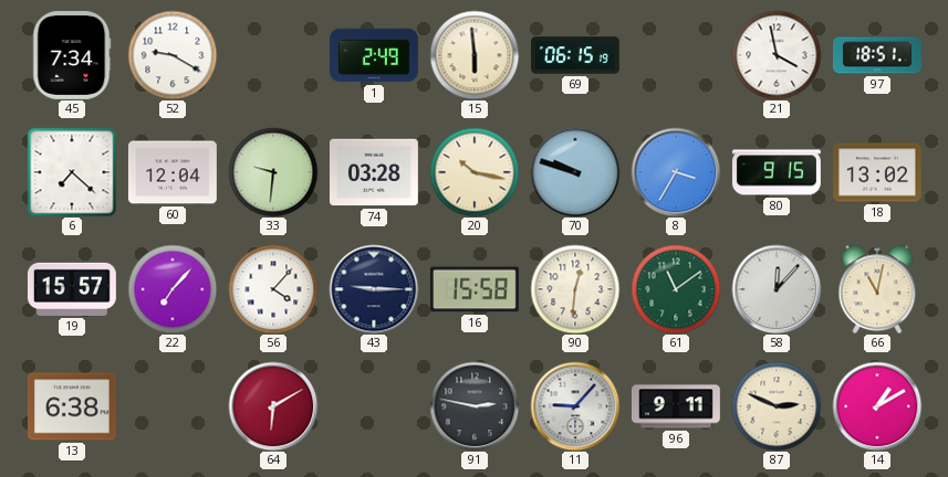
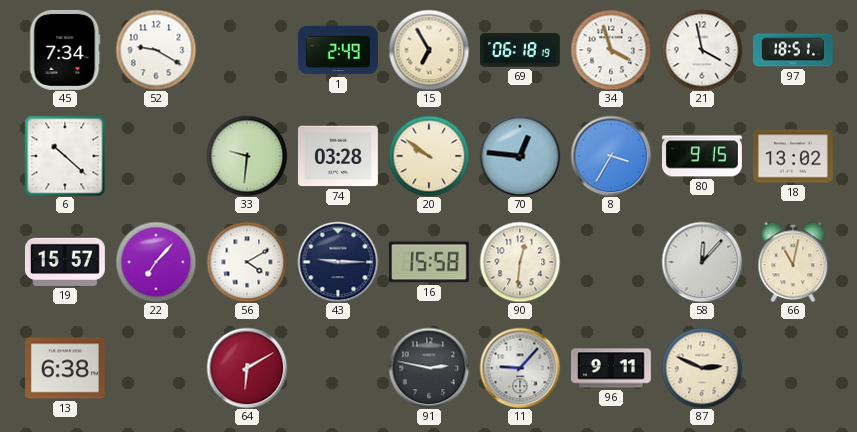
15: 5:59 -> 6:55 (429, 50)
69: 06:15 -> 06:18 (521, 50)
34: none -> 3:57 (611, 50)
6: 7:22 -> 10:22 (65, 156)
60: 12:04 -> none (173, 172)
20: 10:17 -> 9:51 (429, 156)
70: 9:48 -> 12:46 (520, 156)
56: 4:07 -> 4:10 (247, 262)
61: 11:09 -> none (676, 289)
14: 1:10 -> none (877, 406)
